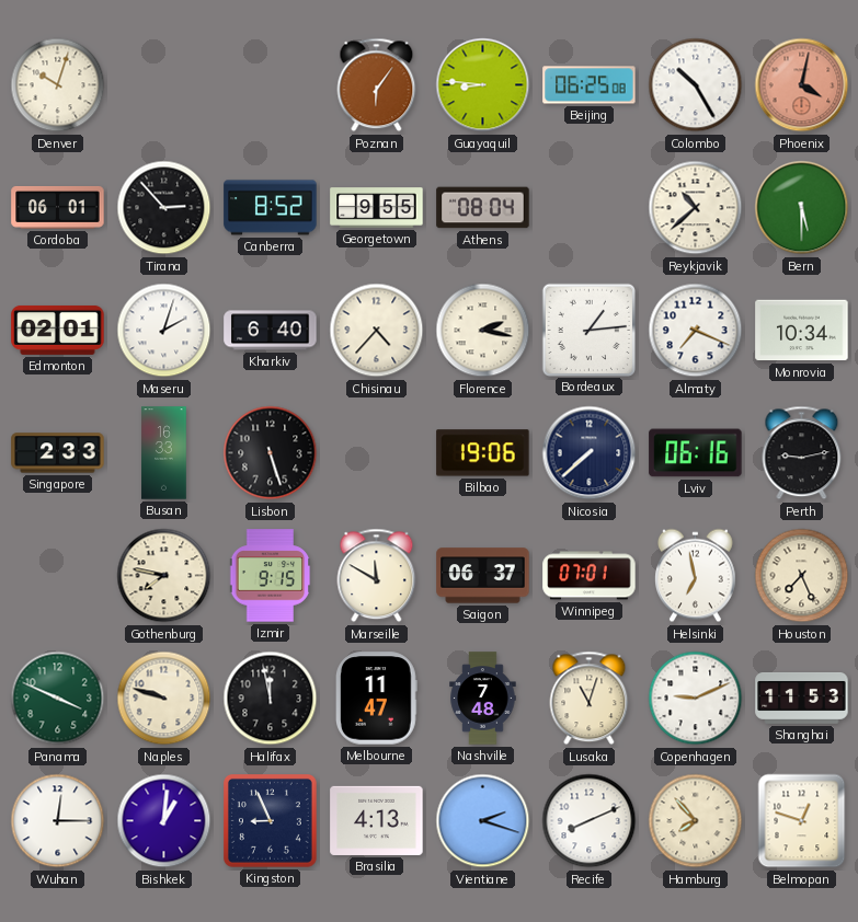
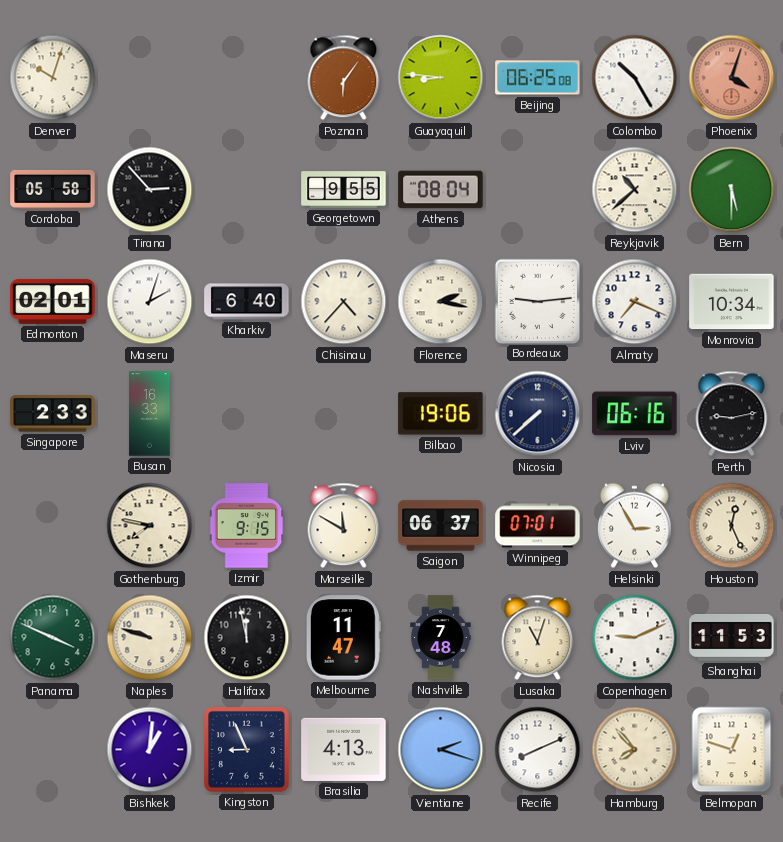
Phoenix: 4:02 -> 4:03 (732, 78)
Cordoba: 06:01 -> 05:58 (53, 189)
Canberra: 8:52 -> none (271, 208)
Bordeaux: 1:14 -> 9:14 (537, 301)
Lisbon: 5:27 -> none (271, 453)
Helsinki: 6:58 -> 2:55 (635, 526)
Houston: 7:26 -> 12:26 (732, 526)
Wuhan: 12:15 -> none (58, 821)
